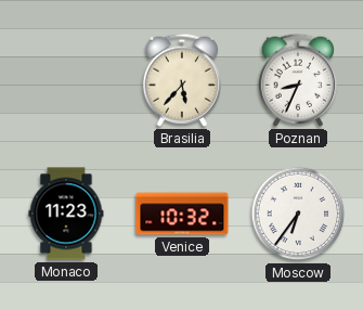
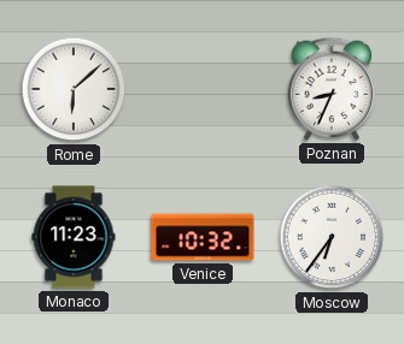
Rome: none -> 6:08 (74, 89)
Brasilia: 5:37 -> none (181, 80)
